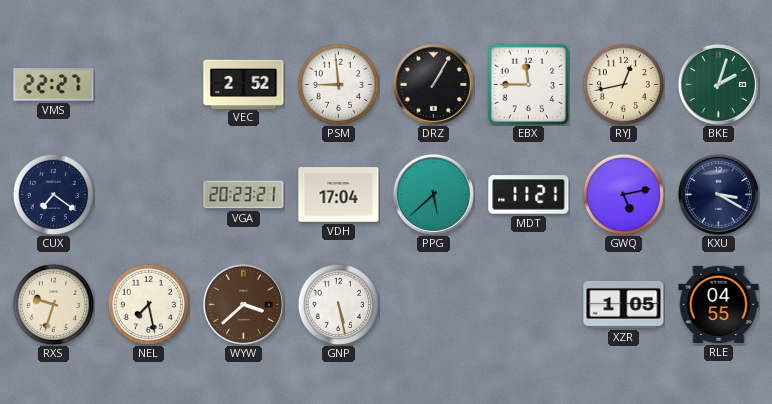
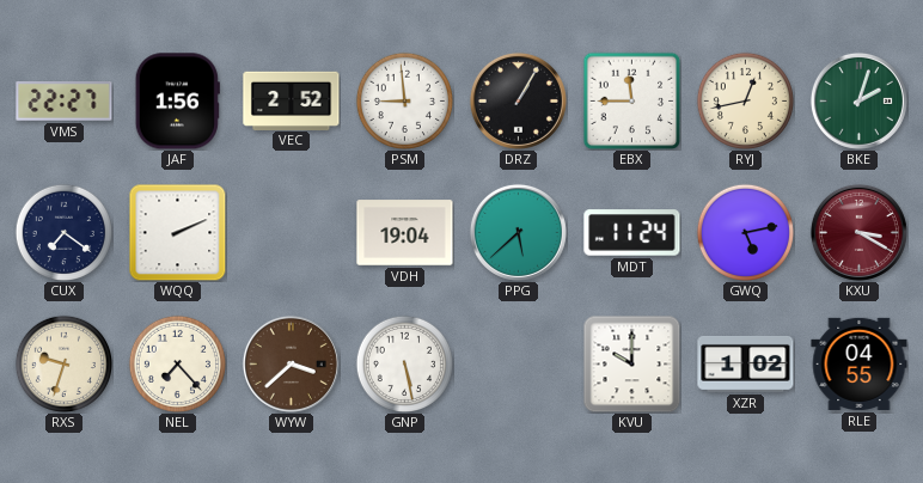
JAF: none -> 1:56 (177, 102)
WQQ: none -> 2:11 (177, 232)
VGA: 20:23 -> none (244, 195)
VDH: 17:04 -> 19:04 (405, 233)
MDT: 11:21 -> 11:24 (632, 233)
KXU dial: navy -> burgundy (858, 232)
NEL: 7:28 -> 7:23 (177, 363)
KVU: none -> 10:00 (631, 363)
XZR: 1:05 -> 1:02 (746, 363)
